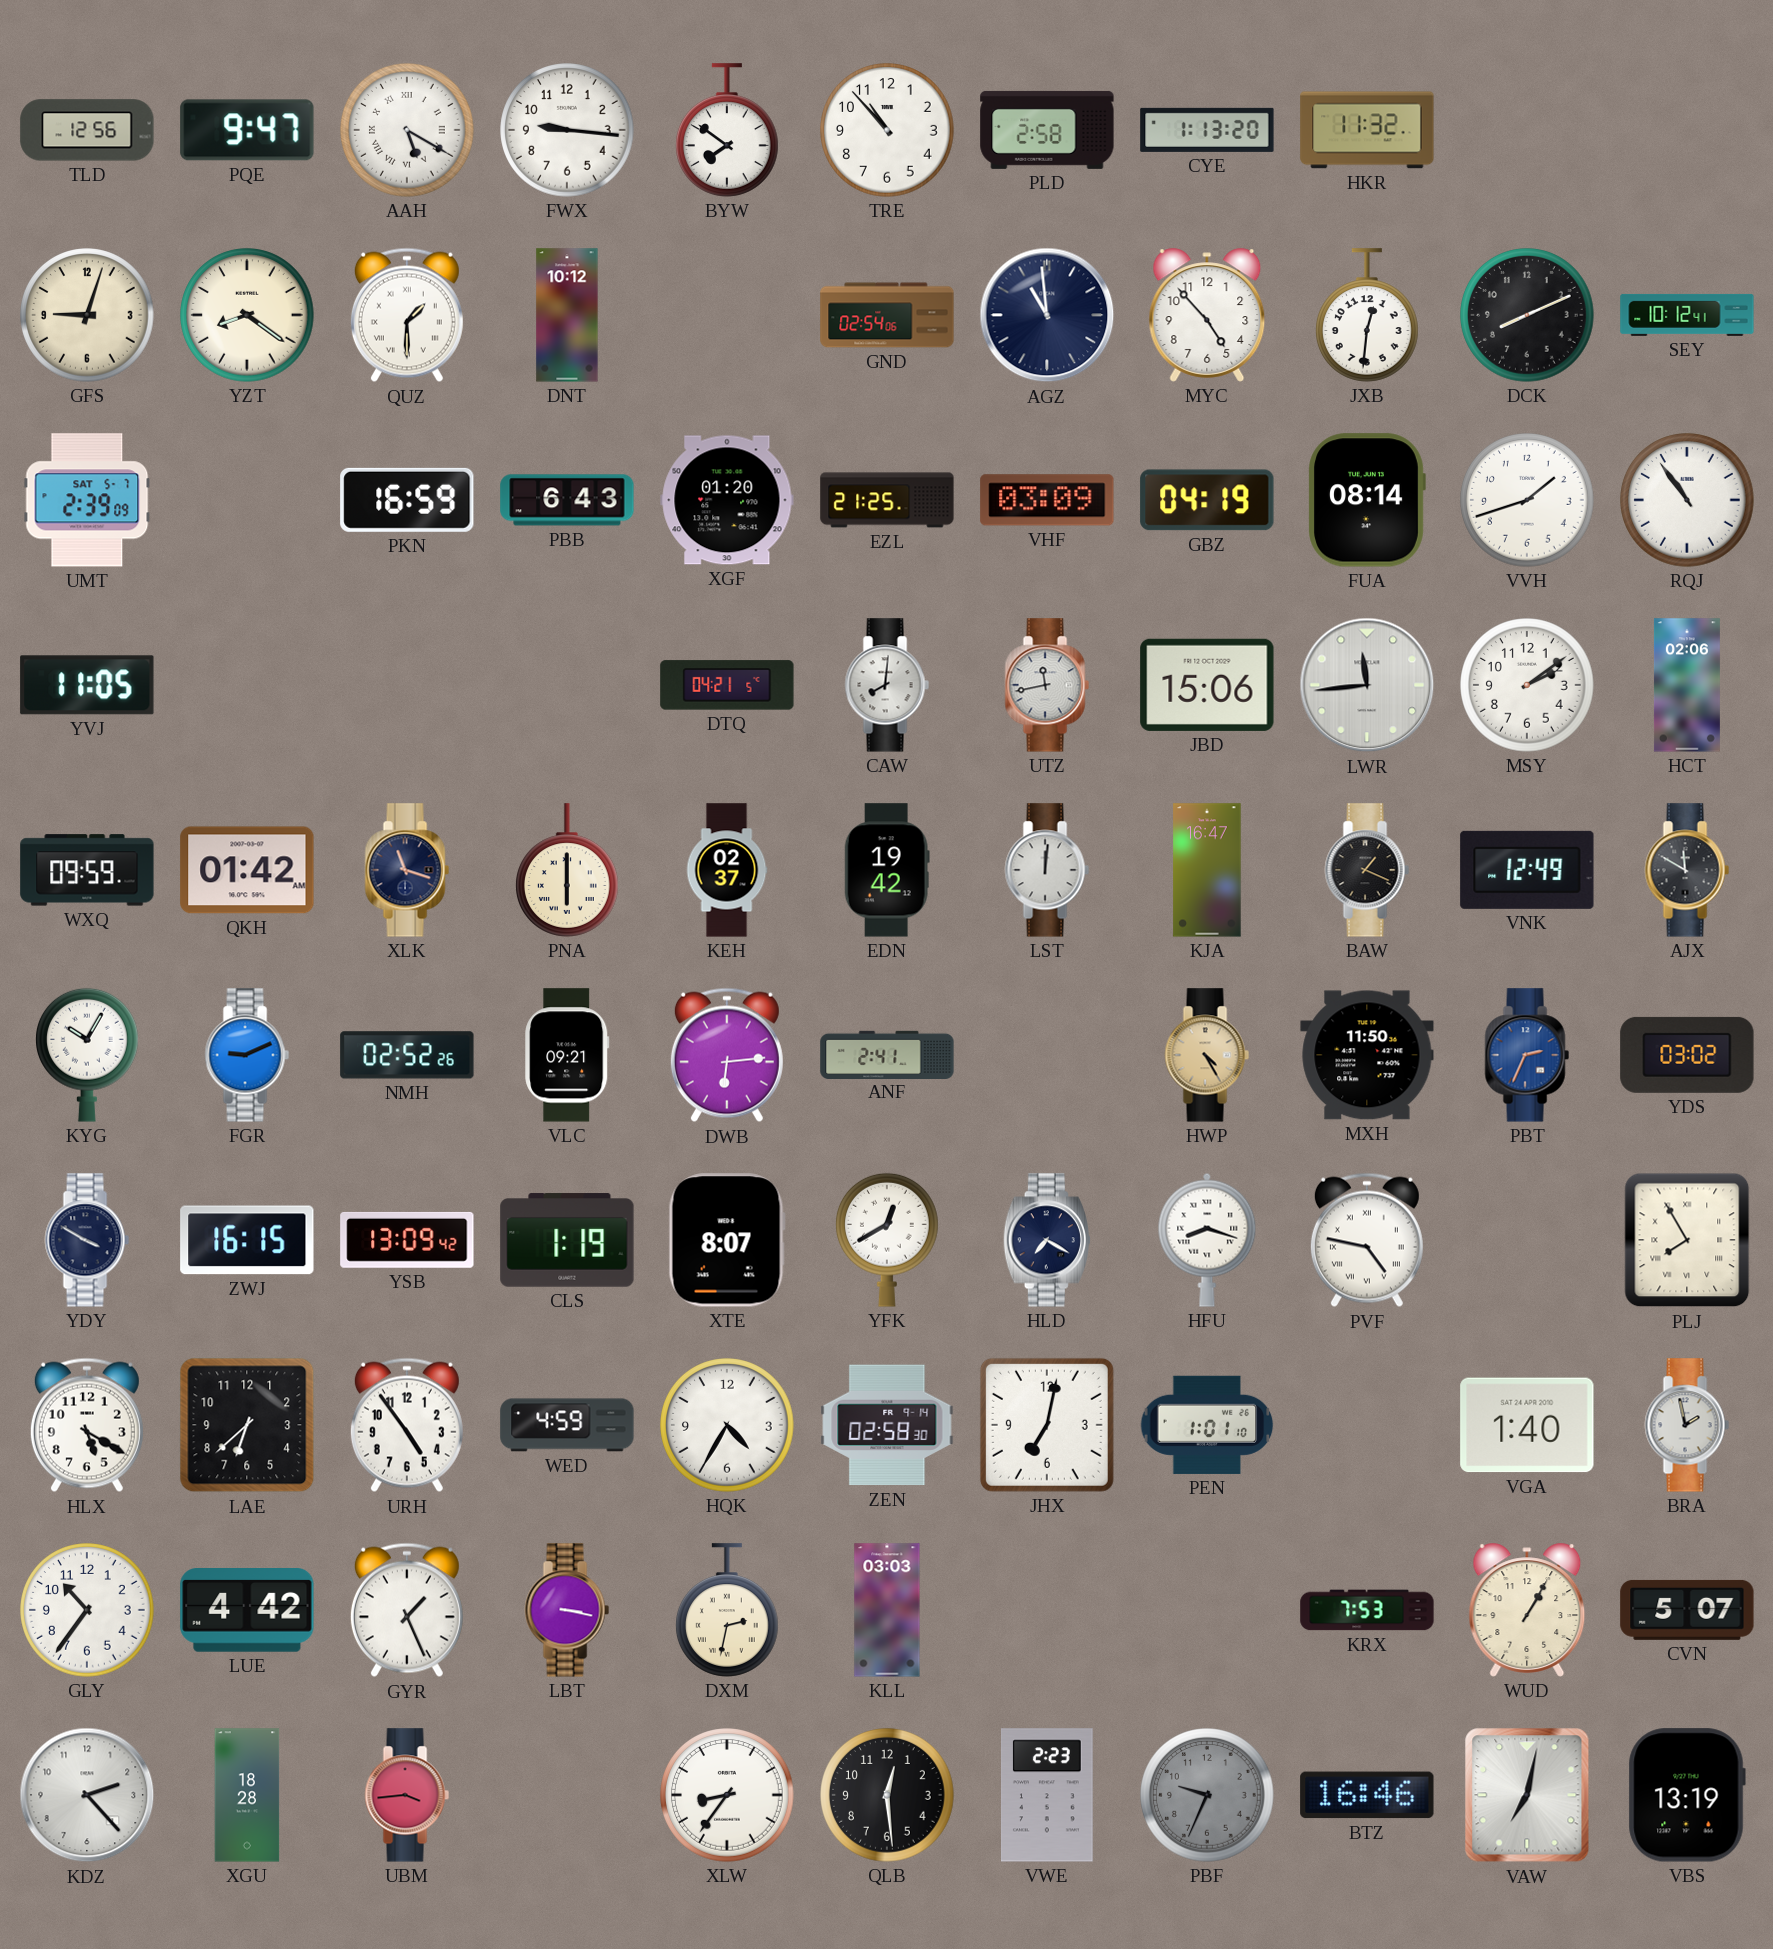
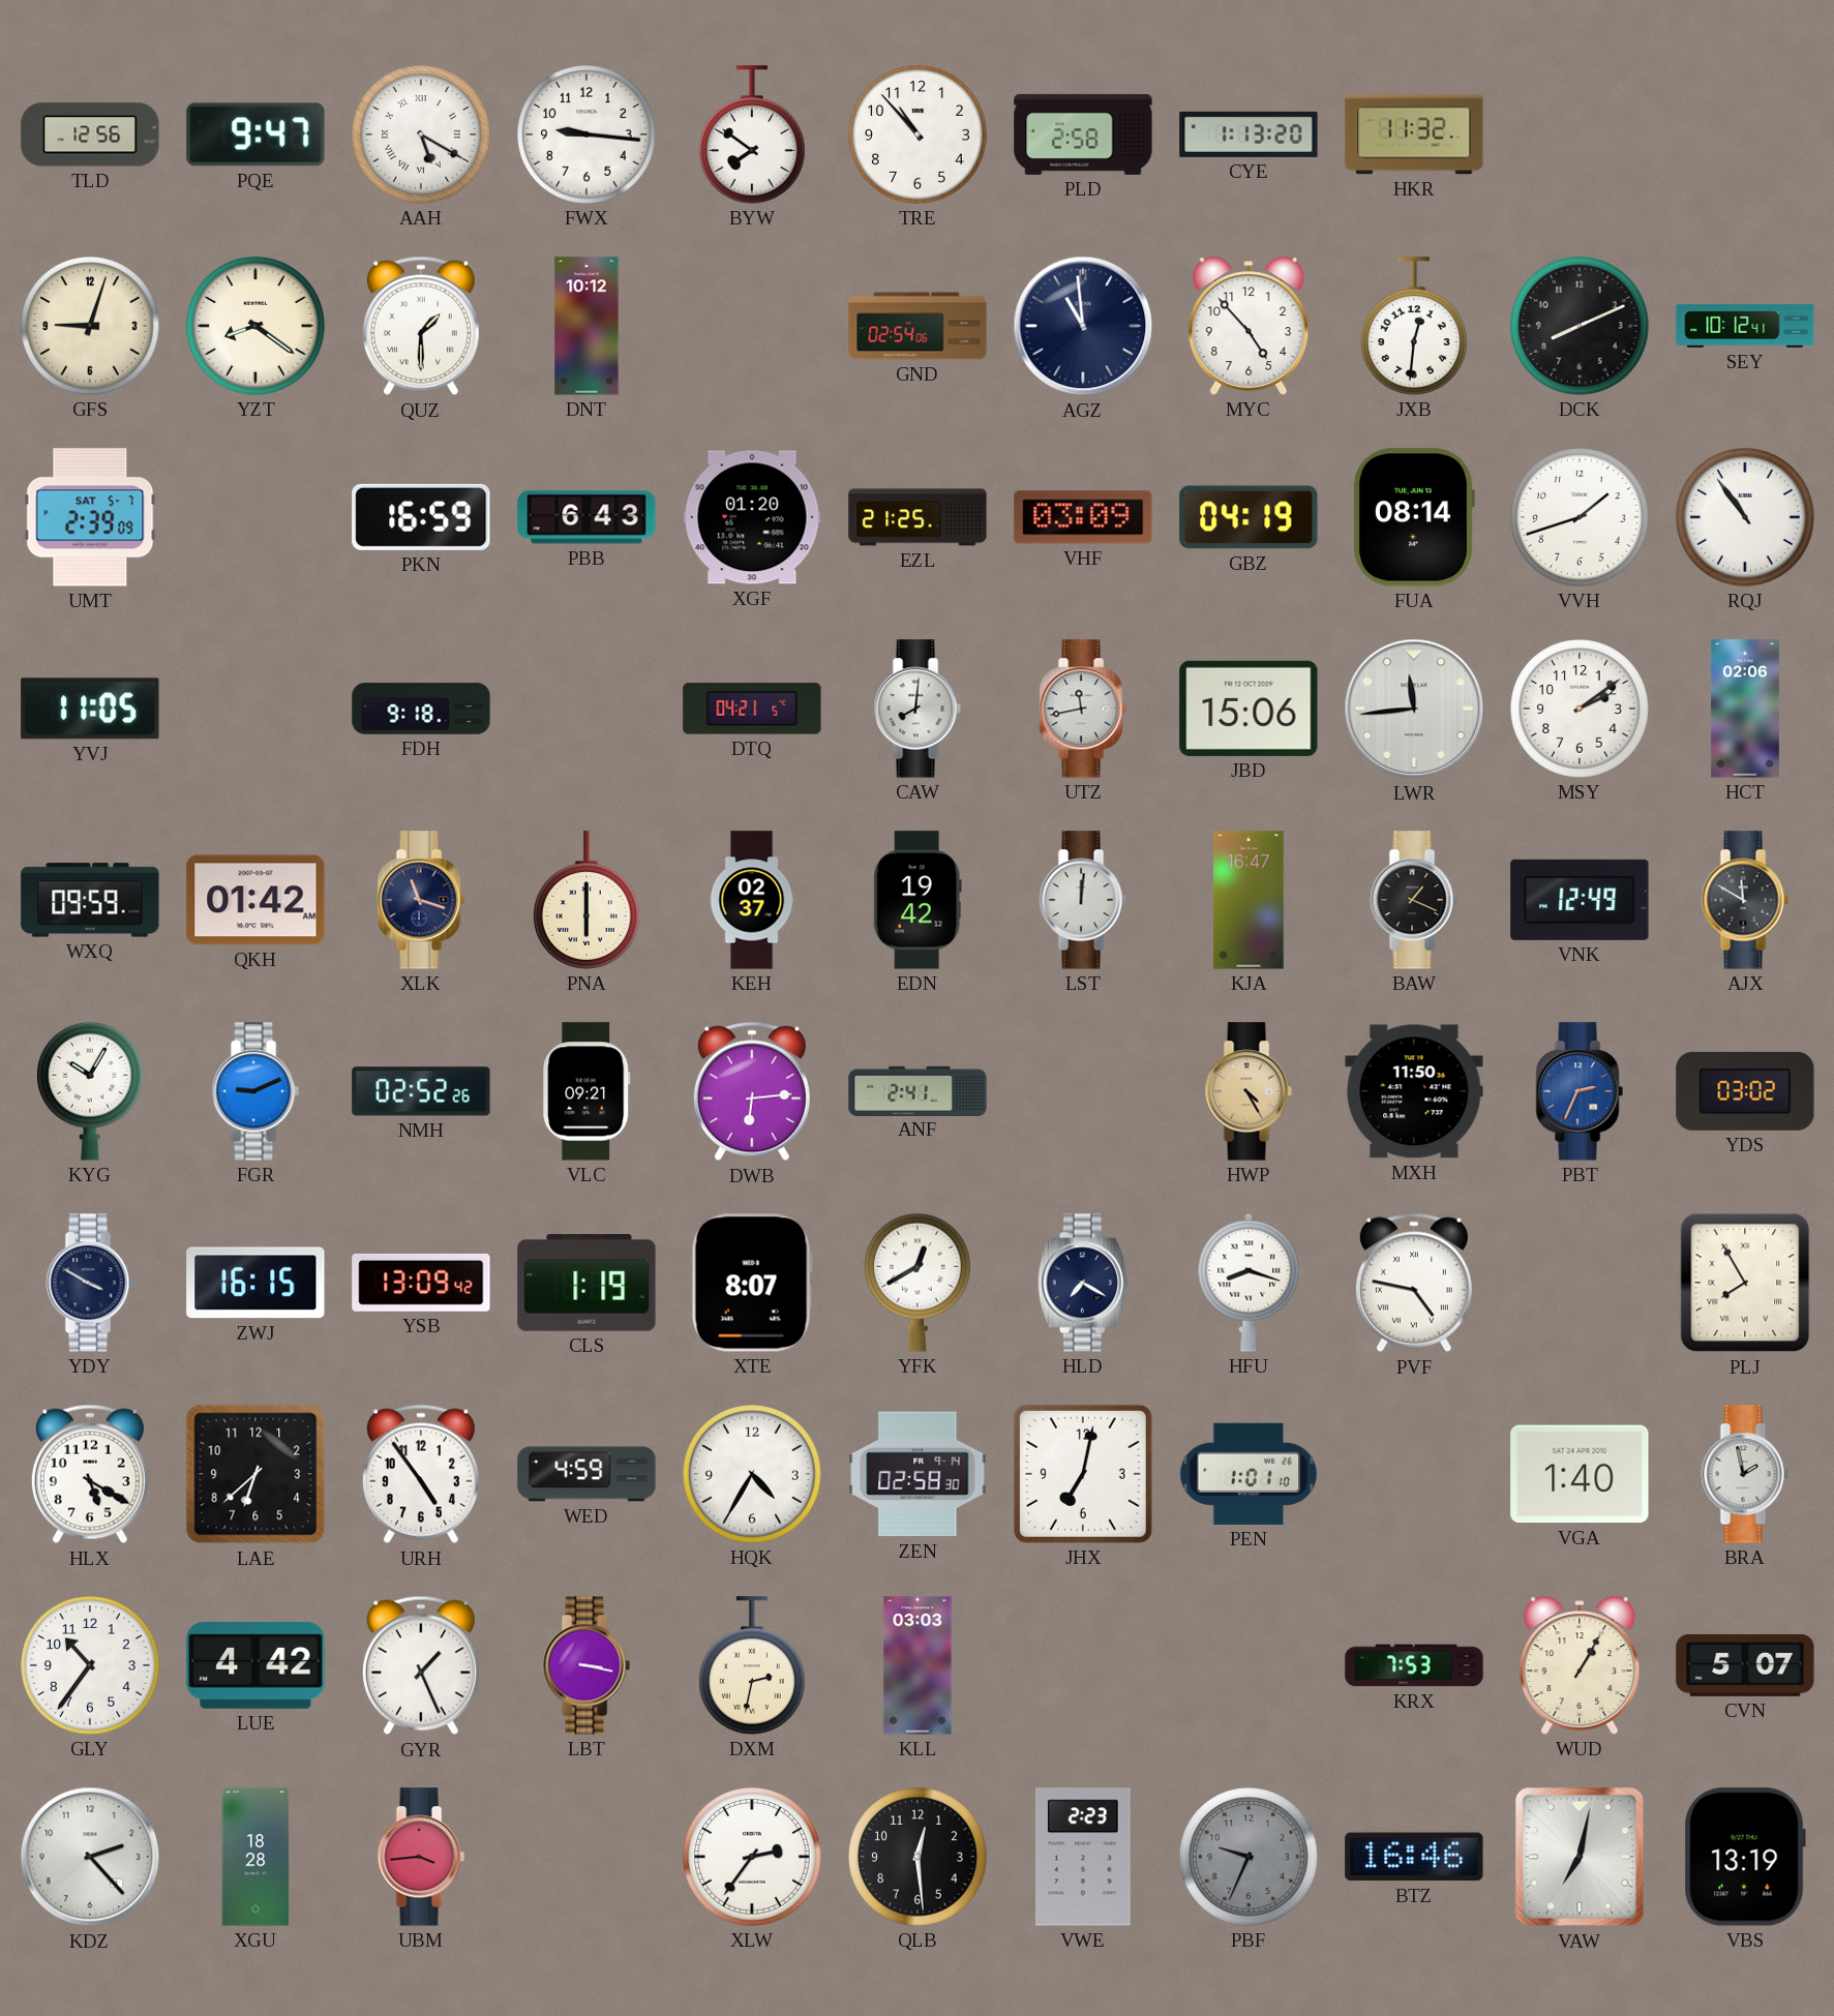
FDH: none -> 9:18 (421, 709)
XLW: 8:36 -> 2:36 (752, 1857)
